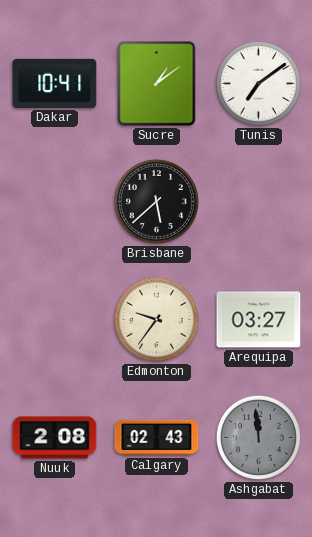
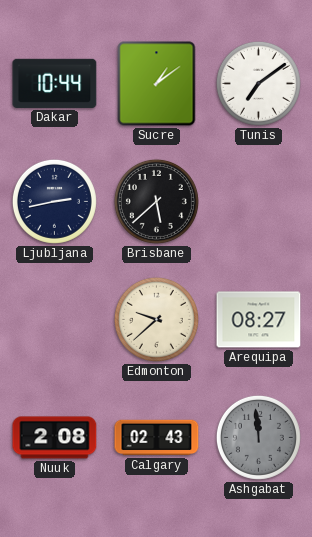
Dakar: 10:41 -> 10:44 (55, 83)
Ljubljana: none -> 2:43 (54, 201)
Edmonton: 9:36 -> 9:38 (156, 319)
Arequipa: 03:27 -> 08:27 (259, 320)
